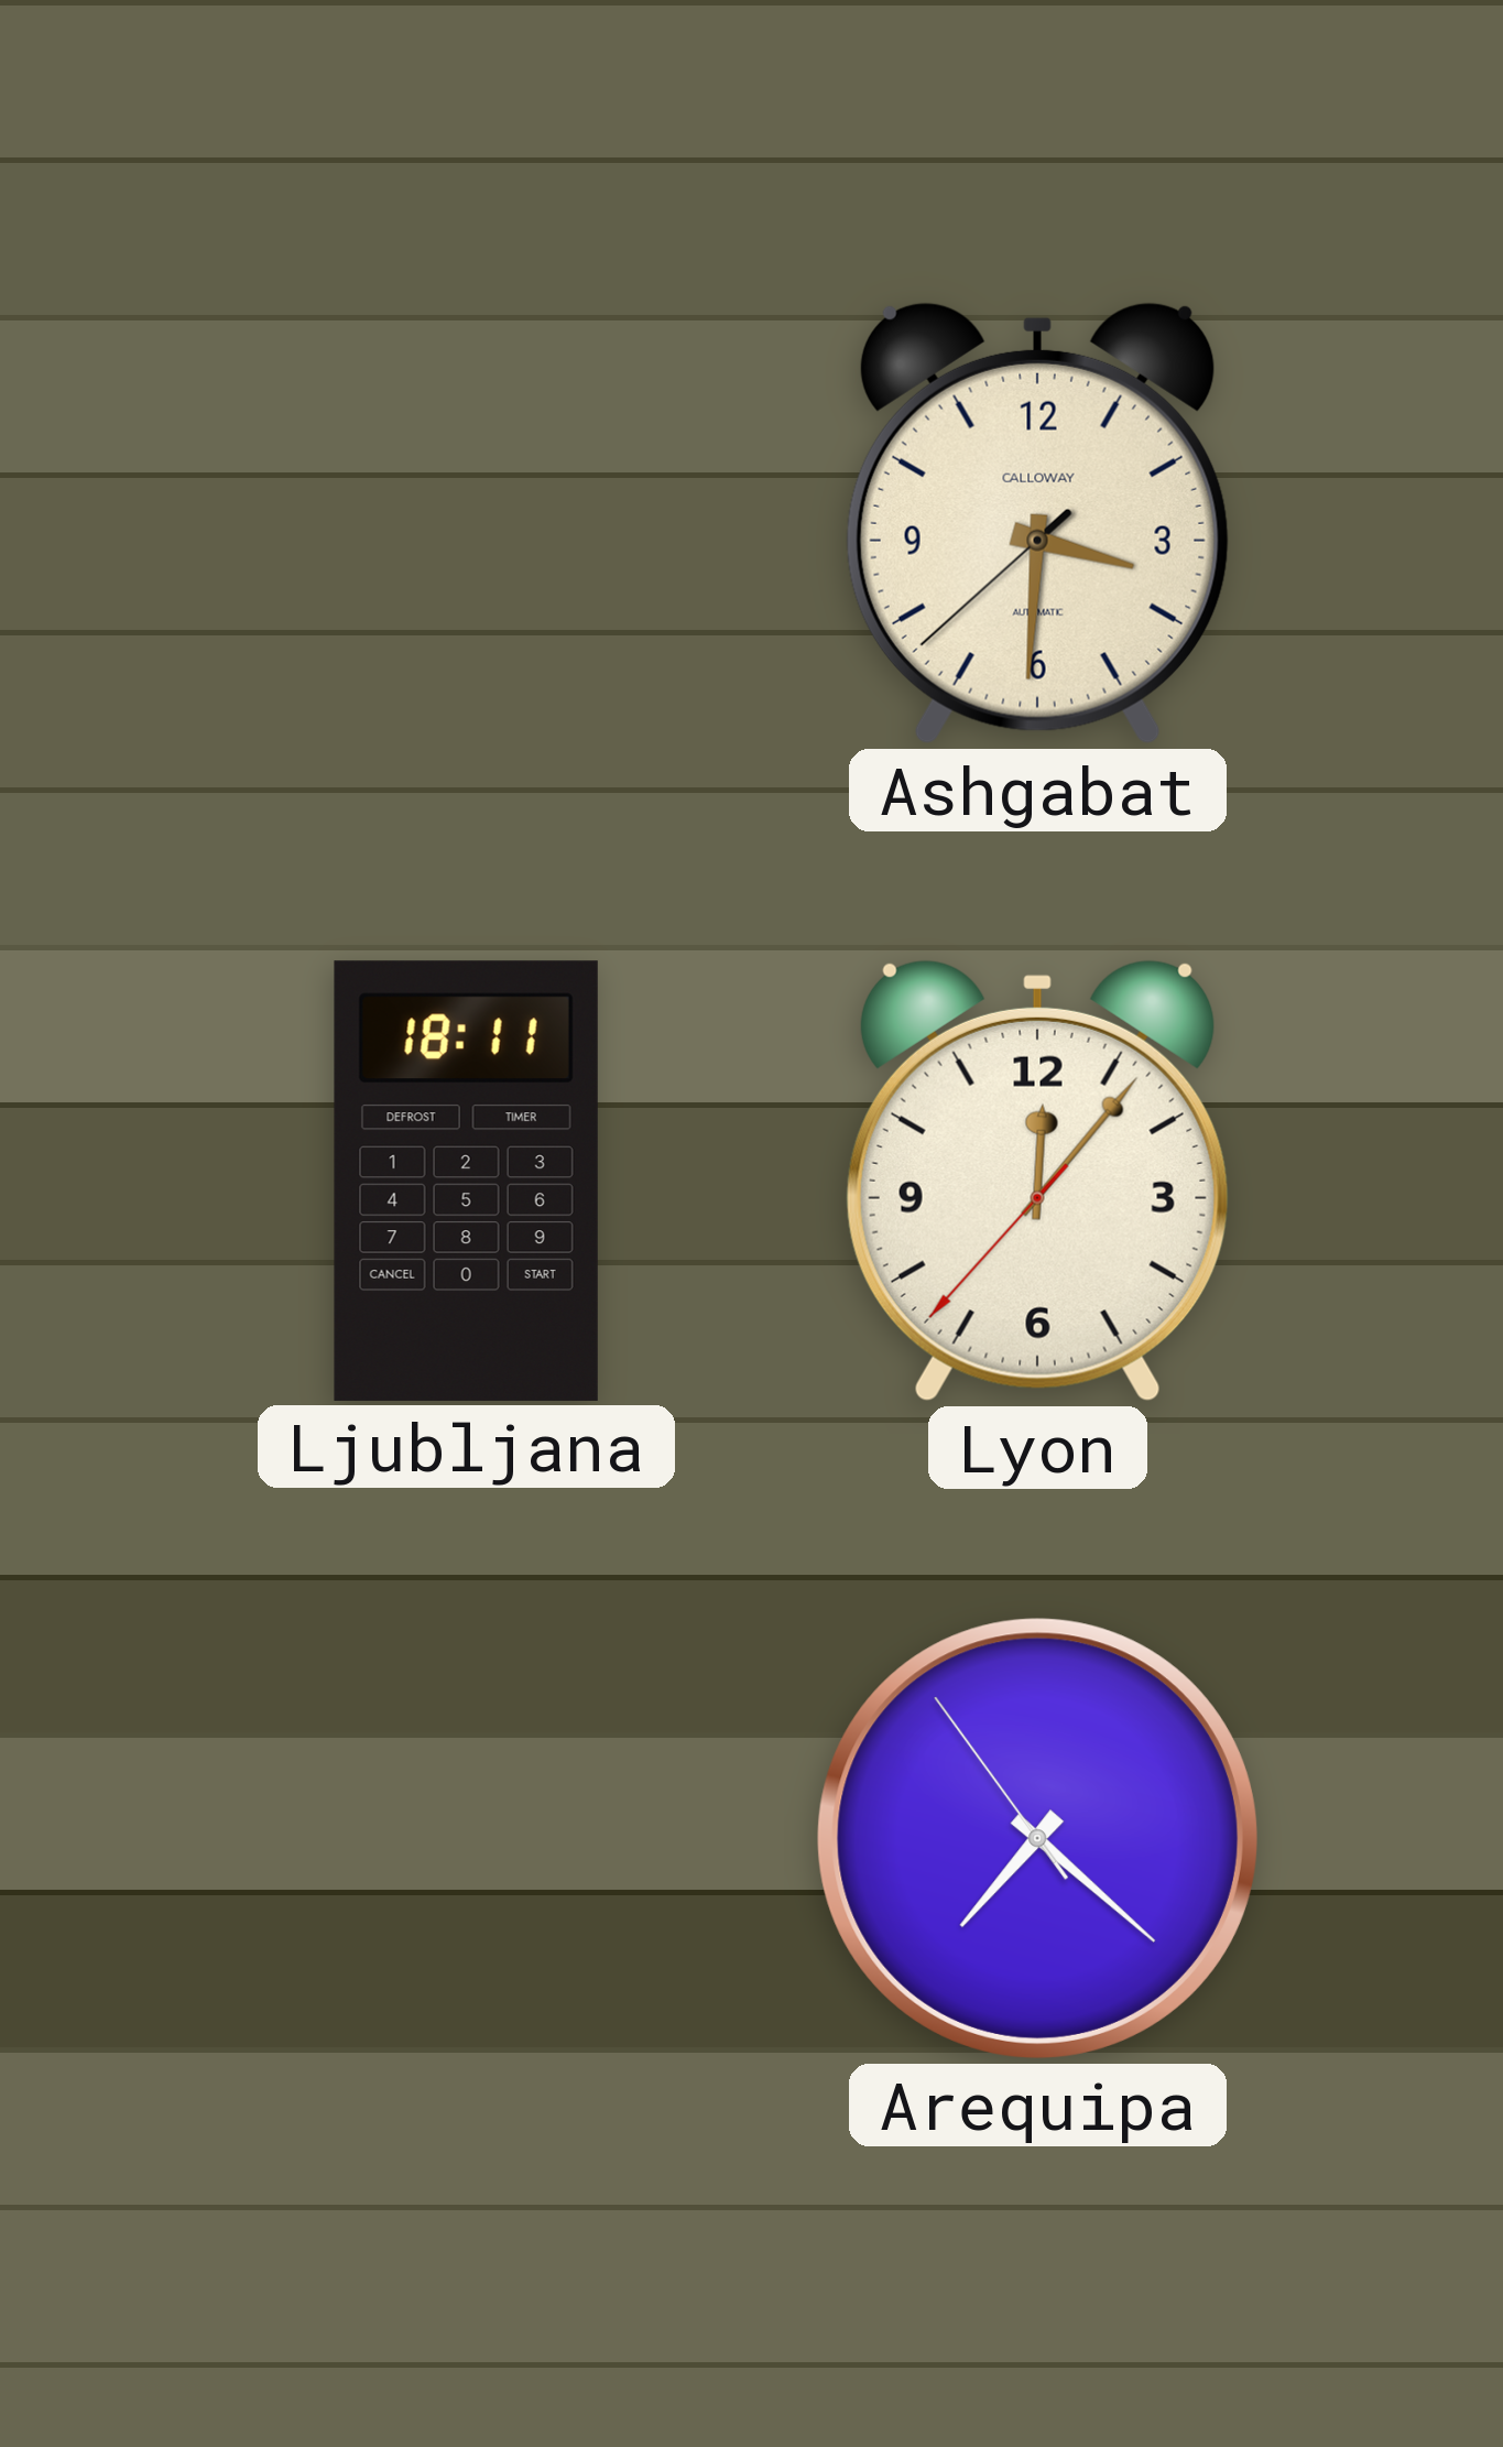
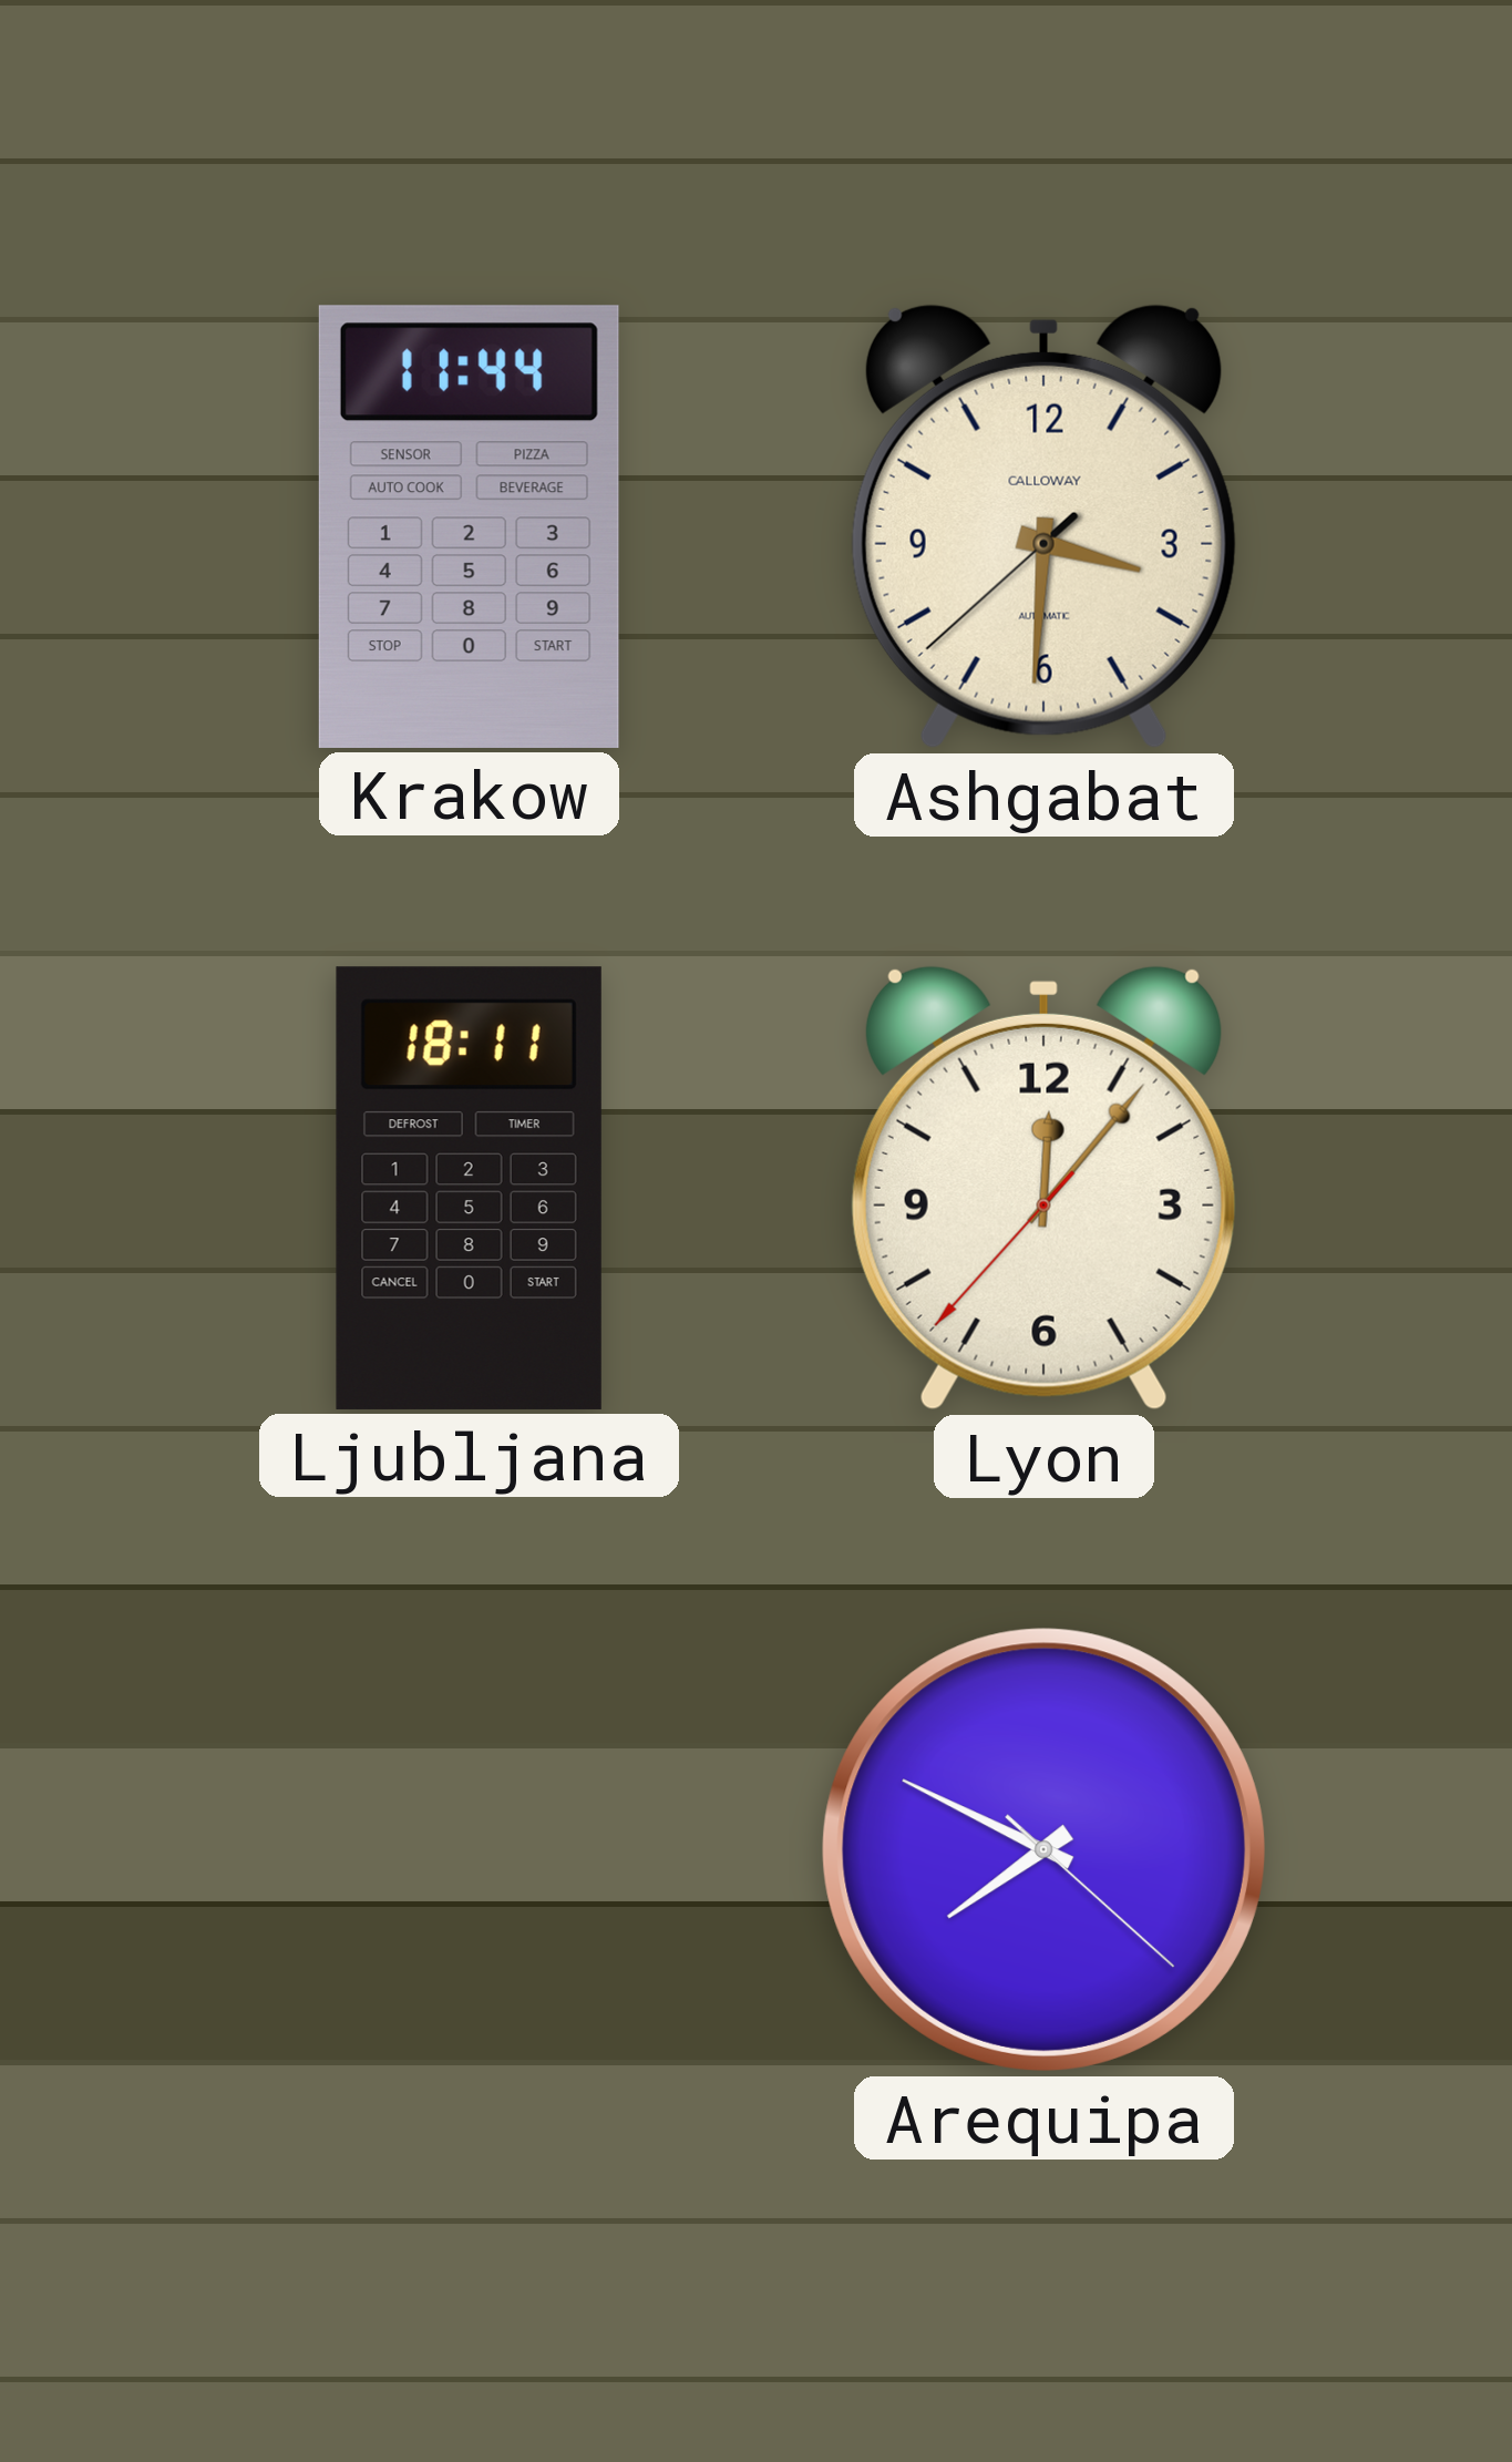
Krakow: none -> 11:44 (469, 526)
Arequipa: 7:21 -> 7:49 (1043, 1849)
